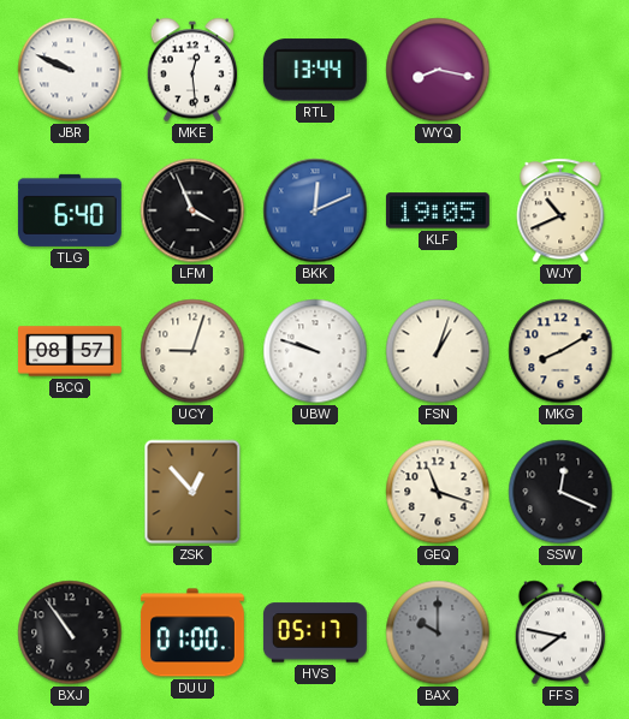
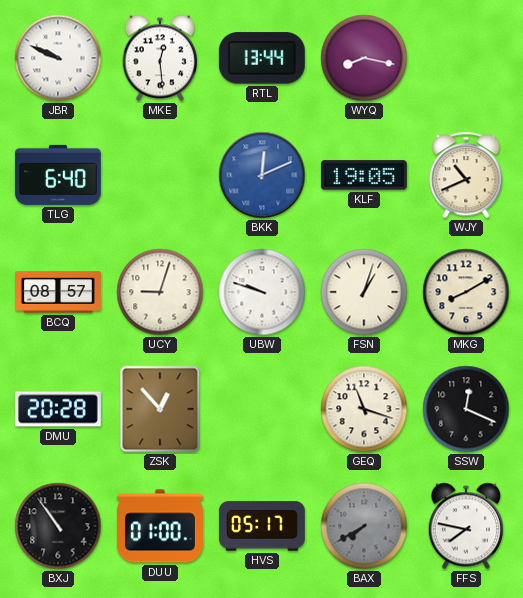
LFM: 3:56 -> none (192, 210)
DMU: none -> 20:28 (58, 409)
BAX: 10:00 -> 7:40 (364, 526)
